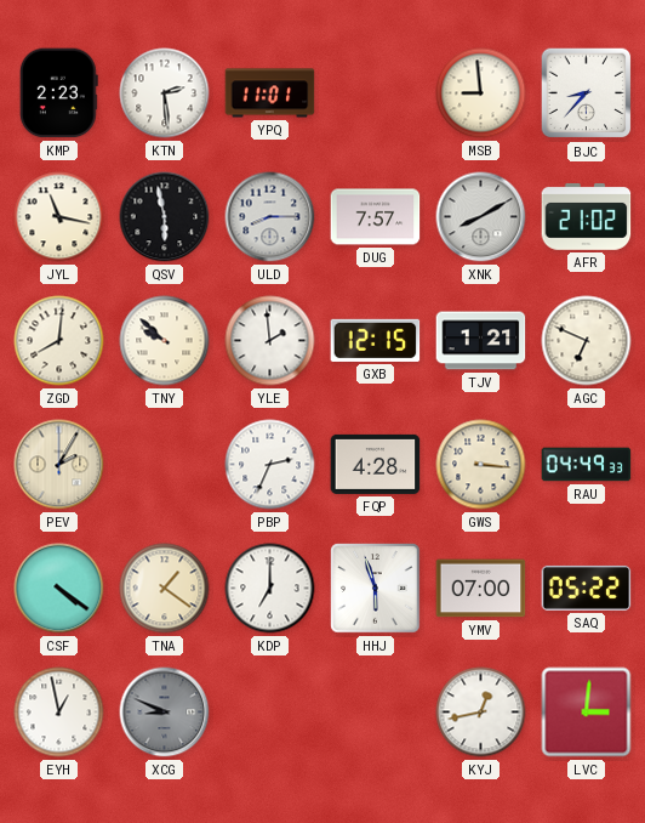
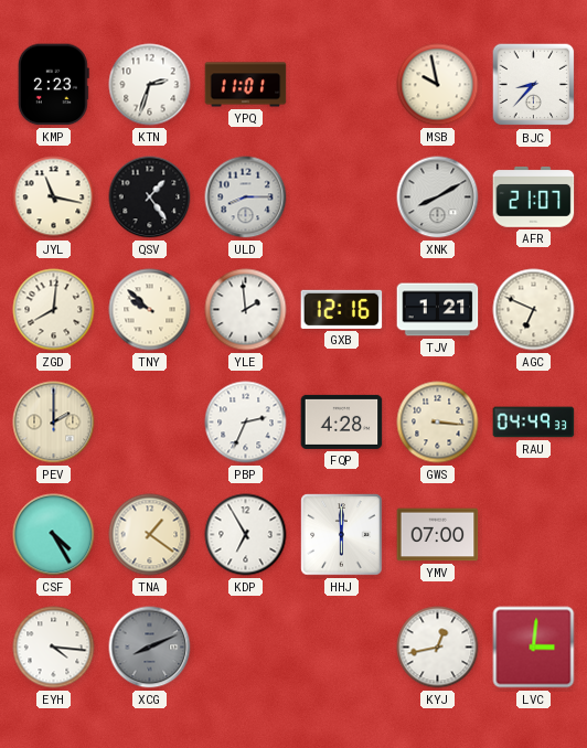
KTN: 2:29 -> 2:33 (150, 85)
MSB: 8:59 -> 9:58 (438, 85)
QSV: 5:58 -> 1:24 (150, 197)
DUG: 7:57 -> none (376, 217)
AFR: 21:02 -> 21:07 (534, 197)
GXB: 12:15 -> 12:16 (342, 309)
PEV: 2:05 -> 2:00 (54, 423)
CSF: 4:21 -> 4:25 (54, 535)
KDP: 7:00 -> 6:55 (246, 535)
HHJ: 5:57 -> 6:00 (342, 535)
SAQ: 05:22 -> none (587, 588)
EYH: 12:58 -> 4:16 (54, 648)
XCG: 8:49 -> 8:11 (150, 648)
